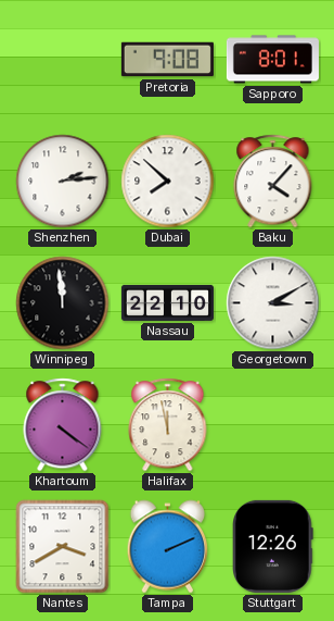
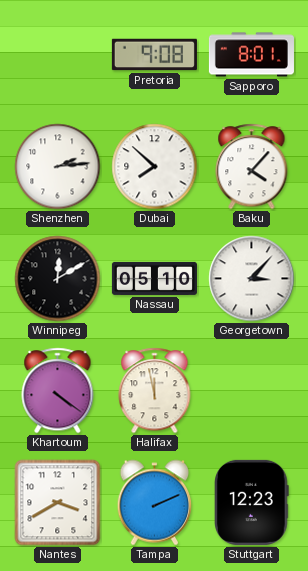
Winnipeg: 11:59 -> 12:10 (58, 279)
Nassau: 22:10 -> 05:10 (154, 278)
Georgetown: 3:10 -> 3:07 (252, 279)
Stuttgart: 12:26 -> 12:23 (252, 502)
